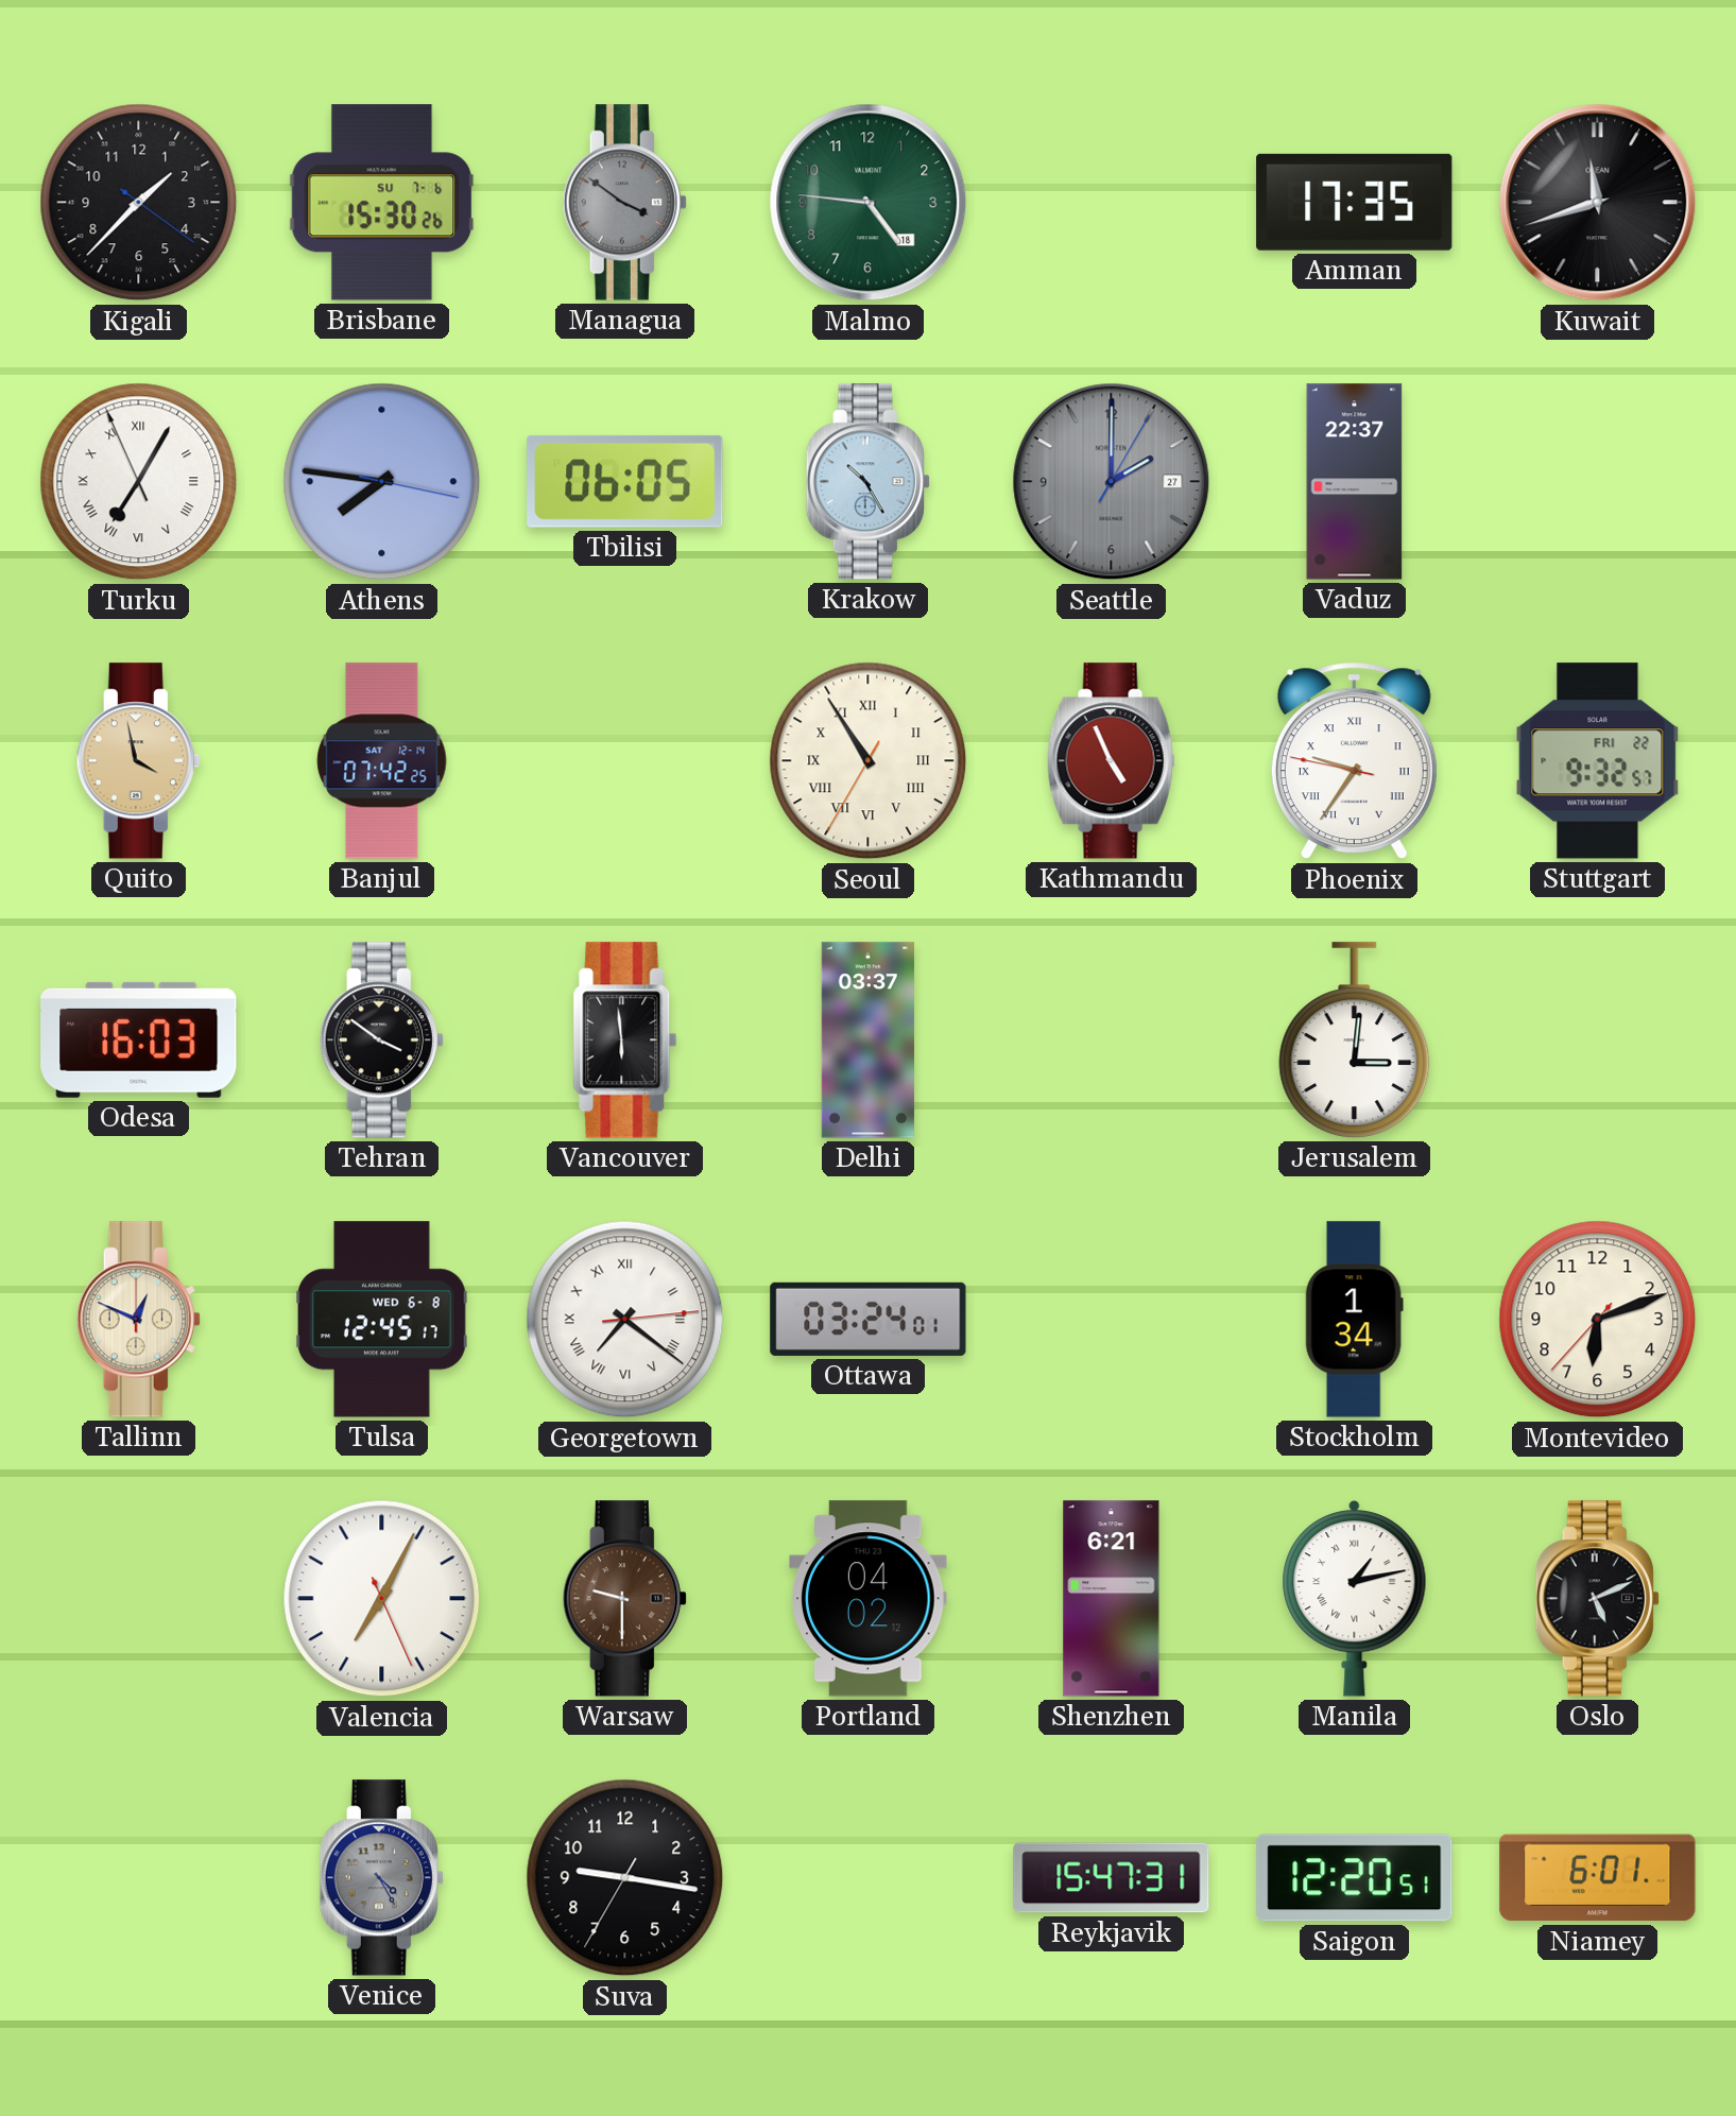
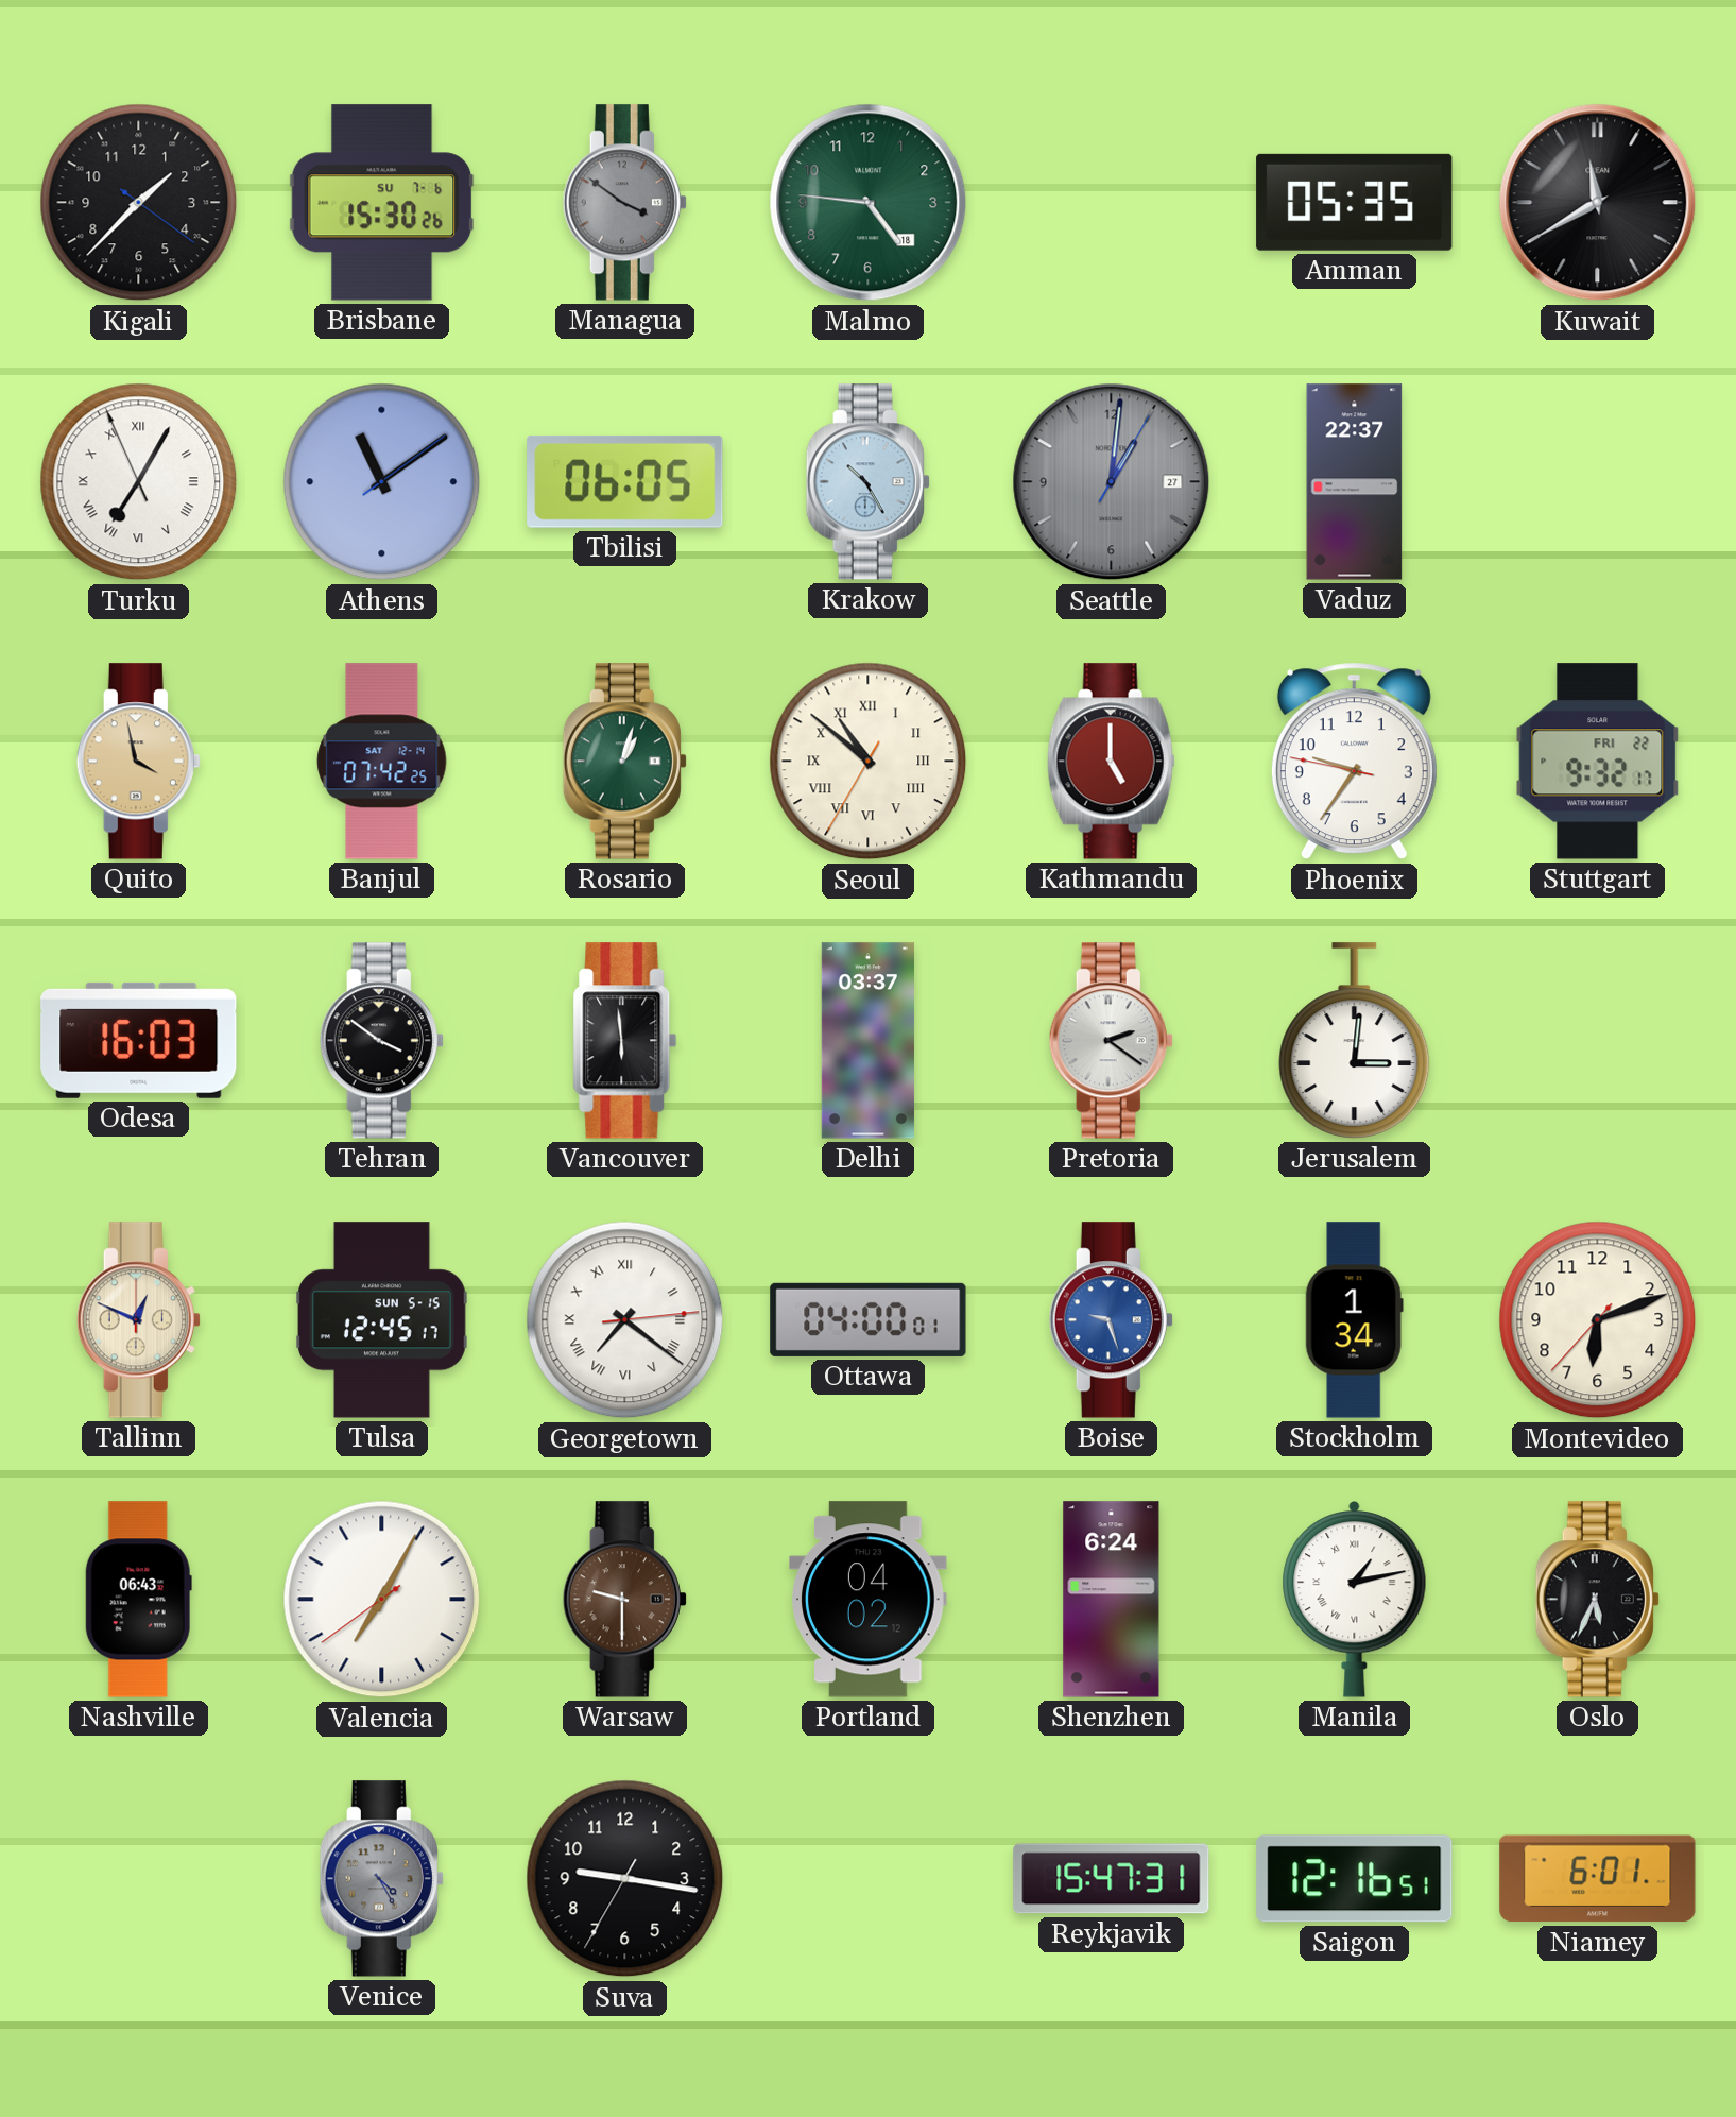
Amman: 17:35 -> 05:35 (1355, 202)
Kuwait: 11:42 -> 11:40 (1598, 203)
Athens: 7:46 -> 11:09 (382, 482)
Seattle: 2:00 -> 1:01 (1112, 482)
Rosario: none -> 1:03 (624, 762)
Seoul: 10:54 -> 10:51 (869, 762)
Kathmandu: 4:56 -> 5:00 (1112, 762)
Phoenix numerals: Roman -> Arabic (1354, 762)
Stuttgart: 9:32:57 -> 9:32:17 (1598, 762)
Pretoria: none -> 2:21 (1111, 1041)
Tulsa date: WED 6-8 -> SUN 5-15 (382, 1320)
Ottawa: 03:24 -> 04:00 (869, 1319)
Boise: none -> 9:27 (1111, 1320)
Nashville: none -> 06:43 (138, 1600)
Valencia: 7:04:26 -> 7:04:39 (382, 1600)
Shenzhen: 6:21 -> 6:24 (1112, 1600)
Oslo: 5:11 -> 5:34 (1597, 1600)
Saigon: 12:20 -> 12:16 (1355, 1879)
